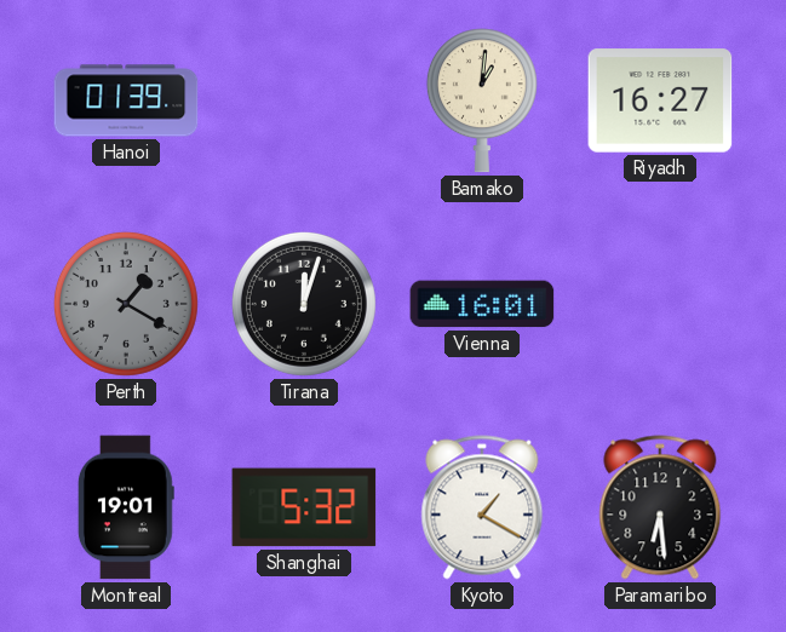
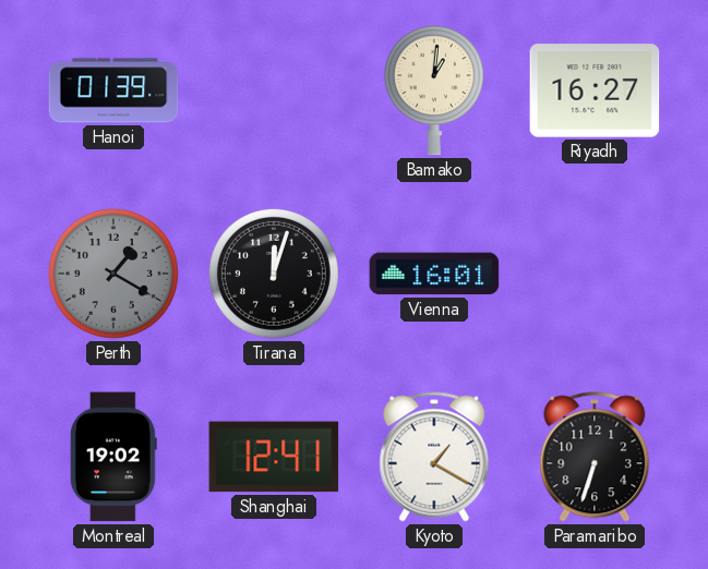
Montreal: 19:01 -> 19:02 (113, 457)
Shanghai: 5:32 -> 12:41 (274, 457)
Paramaribo: 6:29 -> 6:33 (595, 457)
